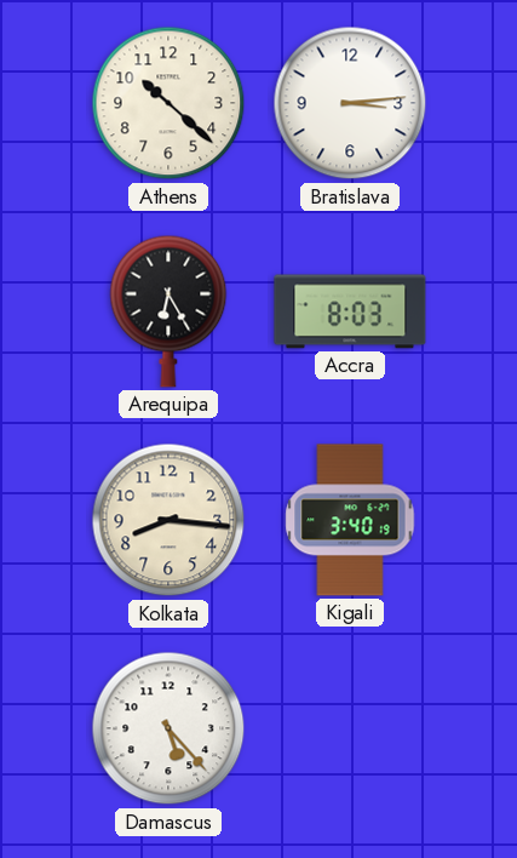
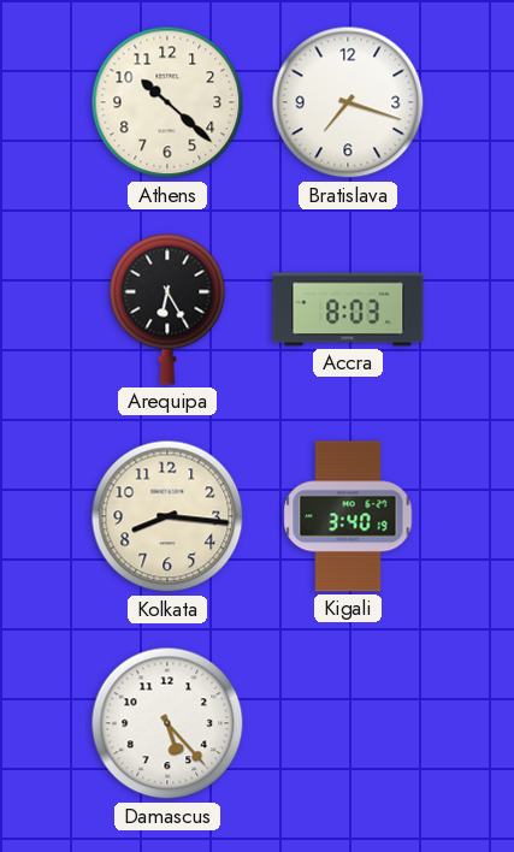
Bratislava: 3:14 -> 7:18 (348, 102)
